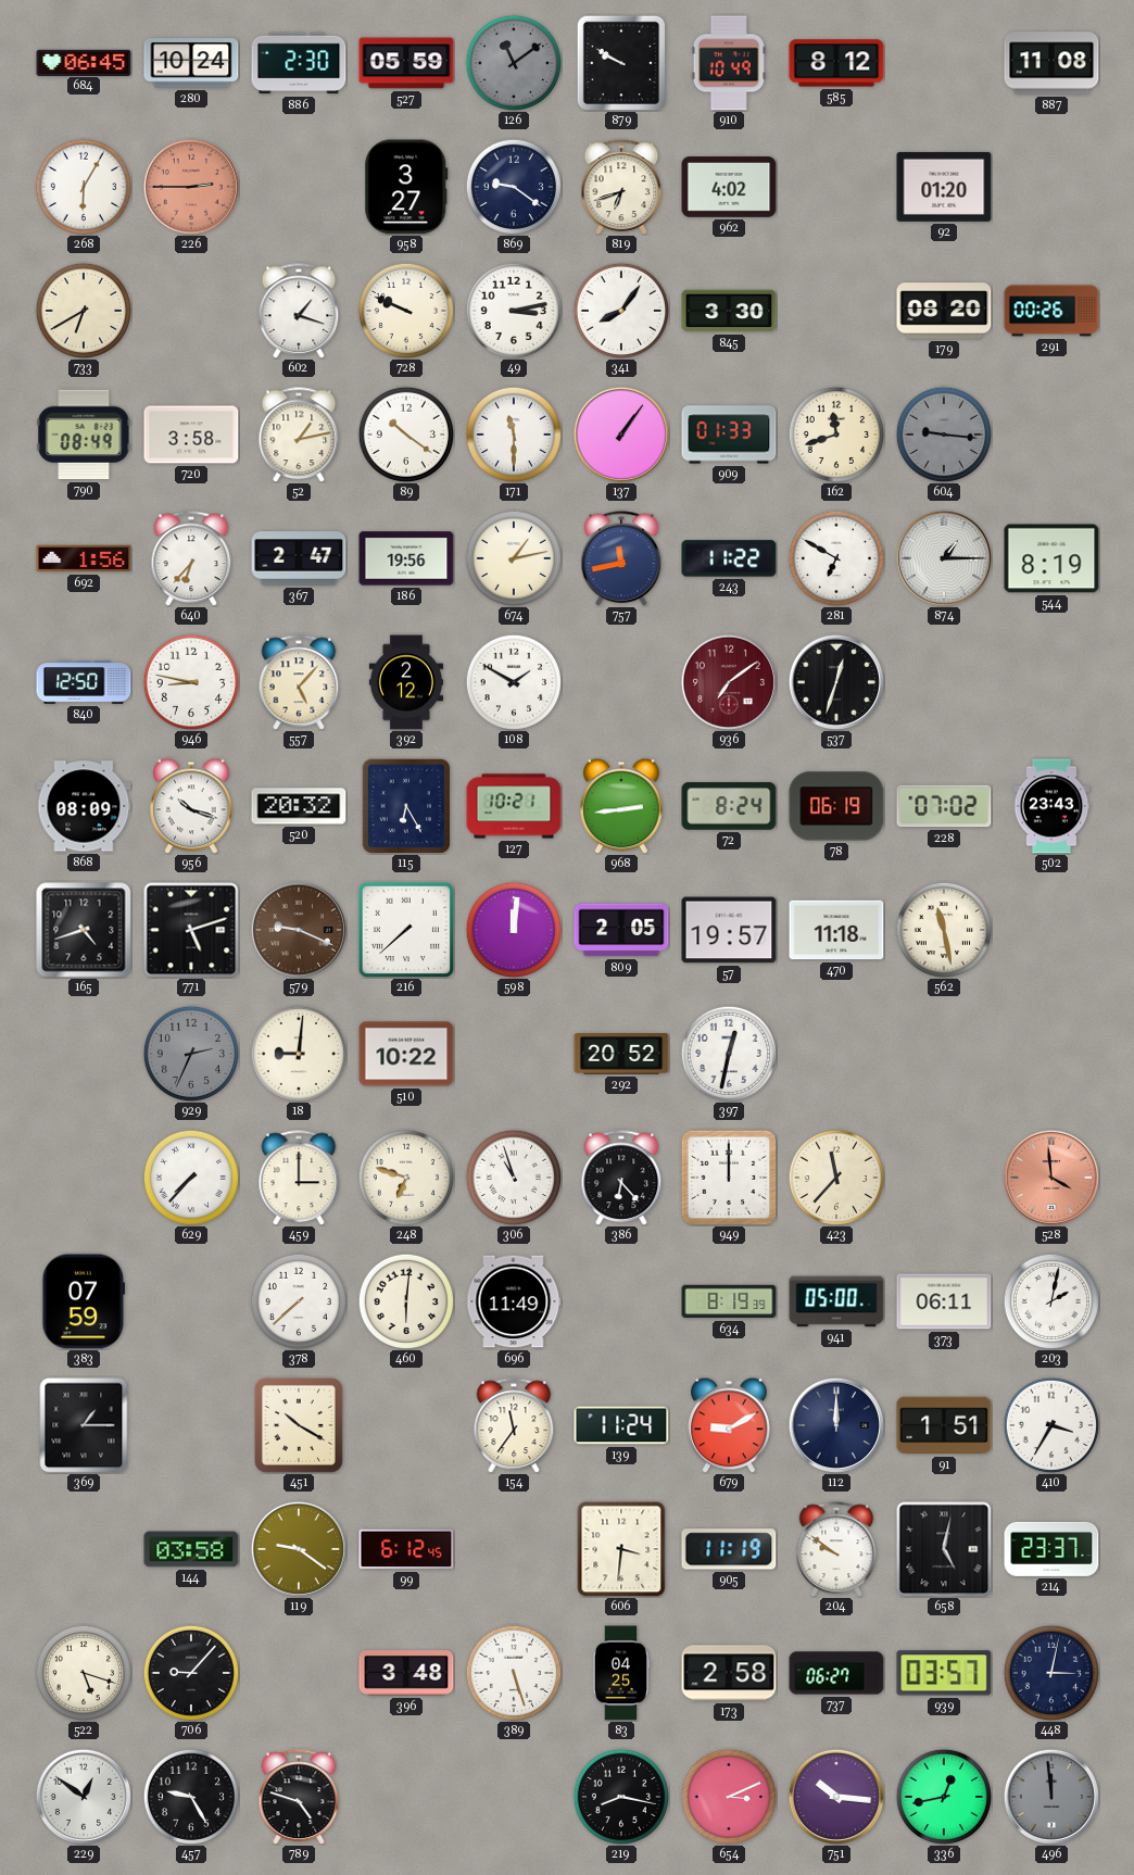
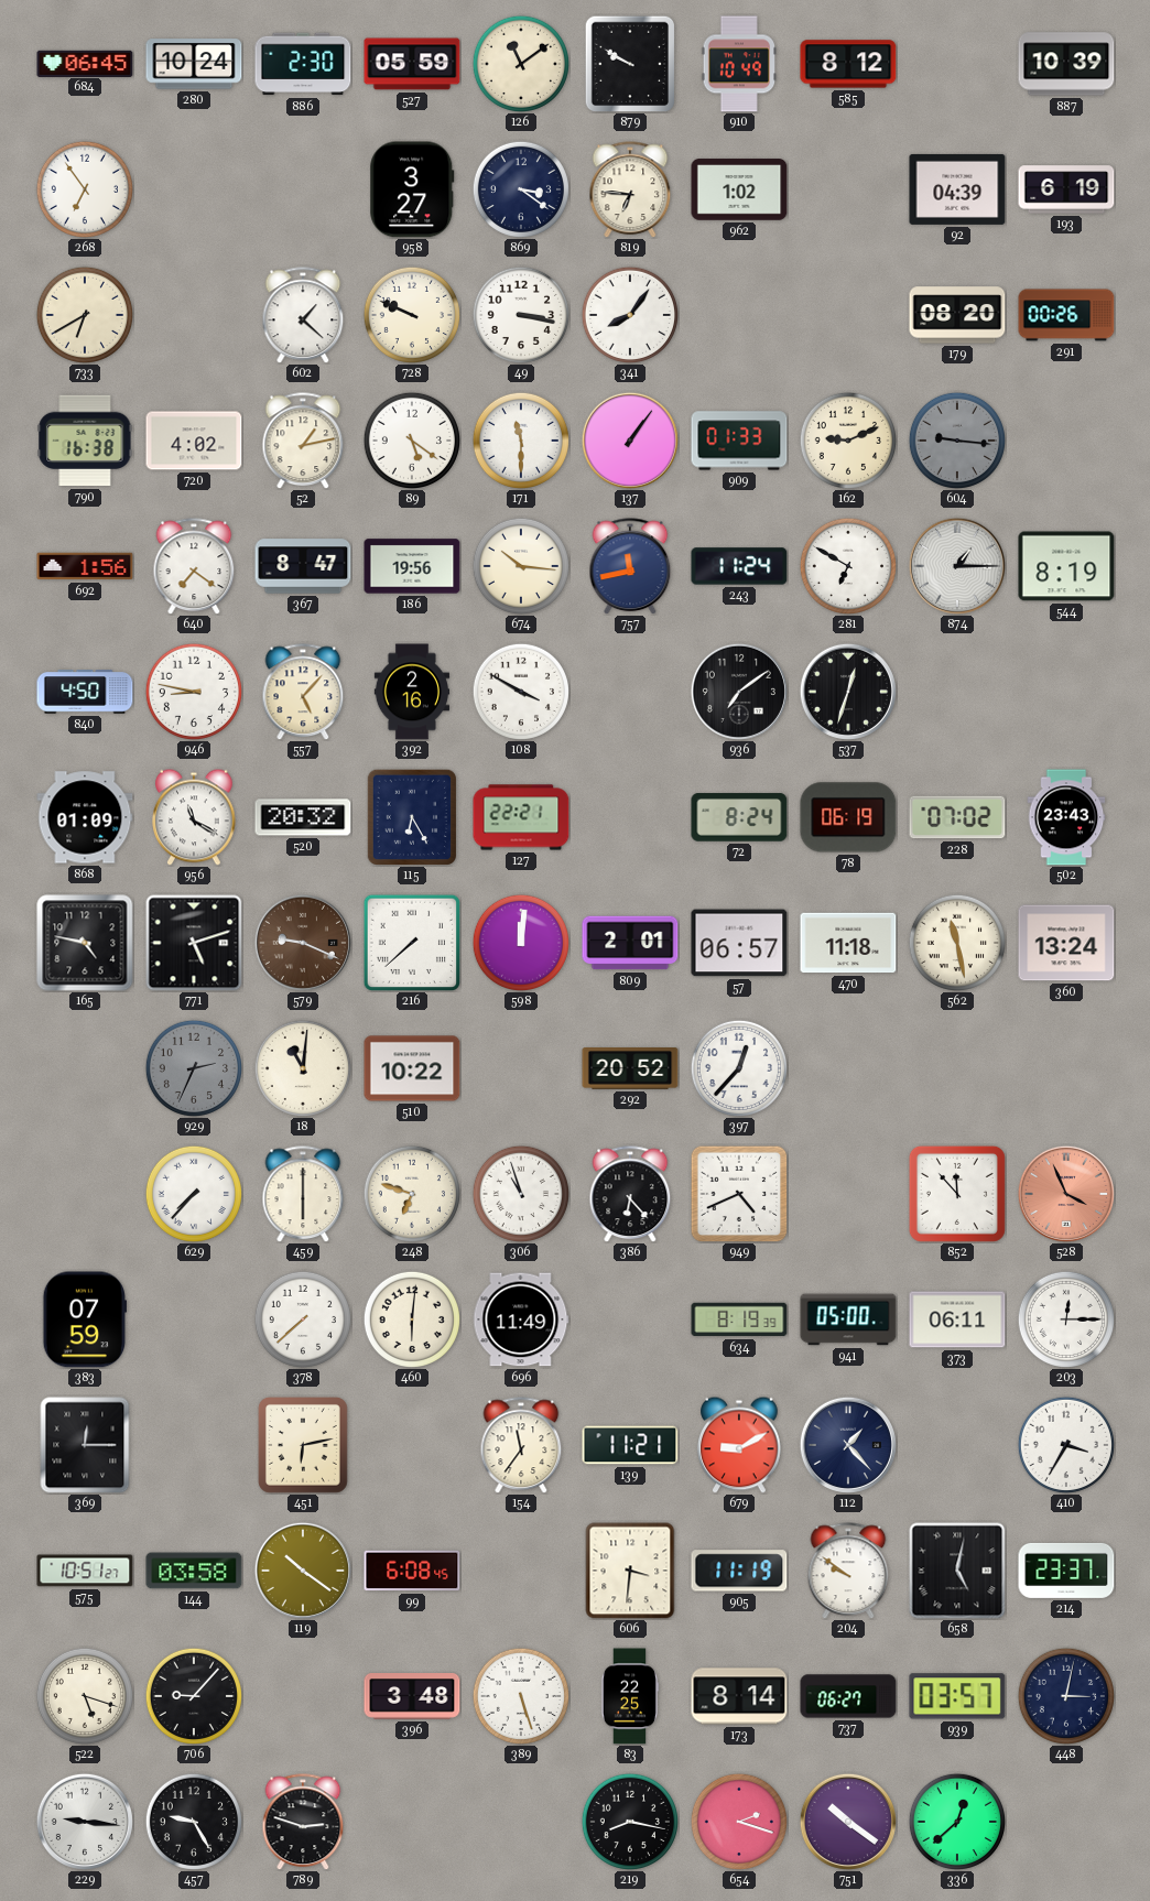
126 dial: grey -> cream (520, 63)
887: 11:08 -> 10:39 (1066, 64)
268: 6:05 -> 6:54 (84, 188)
226: 2:45 -> none (191, 187)
869: 9:21 -> 3:21 (520, 188)
819: 6:42 -> 6:46 (630, 189)
962: 4:02 -> 1:02 (739, 189)
92: 01:20 -> 04:39 (957, 189)
193: none -> 6:19 (1066, 189)
602: 1:18 -> 1:22 (303, 315)
49: 3:13 -> 3:17 (520, 314)
845: 3:30 -> none (729, 311)
790: 08:49 -> 16:38 (85, 441)
720: 3:58 -> 4:02 (194, 441)
89: 10:21 -> 5:21 (411, 439)
162: 11:42 -> 9:11 (847, 439)
640: 6:37 -> 7:21 (194, 566)
367: 2:47 -> 8:47 (303, 566)
674: 1:13 -> 10:16 (520, 565)
243: 11:22 -> 11:24 (739, 566)
840: 12:50 -> 4:50 (85, 692)
392: 2:12 -> 2:16 (411, 692)
108: 1:50 -> 3:50 (520, 691)
936 dial: burgundy -> black (739, 692)
868: 08:09 -> 01:09 (85, 817)
956: 10:18 -> 11:20 (194, 817)
127: 10:21 -> 22:21 (521, 817)
968: 2:44 -> none (621, 806)
165: 4:42 -> 4:47 (85, 943)
809: 2:05 -> 2:01 (630, 943)
57: 19:57 -> 06:57 (739, 943)
360: none -> 13:24 (1066, 943)
18: 9:01 -> 11:01 (302, 1067)
397: 12:32 -> 12:37 (738, 1067)
459: 3:00 -> 6:00 (303, 1194)
949: 12:00 -> 4:41 (739, 1194)
423: 11:37 -> none (835, 1176)
852: none -> 11:53 (957, 1194)
528: 3:59 -> 3:56 (1066, 1194)
203: 2:02 -> 12:15 (1065, 1318)
369: 1:15 -> 12:15 (85, 1445)
451: 10:20 -> 6:13 (303, 1446)
139: 11:24 -> 11:21 (630, 1445)
112: 12:00 -> 1:23 (848, 1445)
91: 1:51 -> none (944, 1425)
575: none -> 10:51 (85, 1571)
119: 9:21 -> 10:21 (303, 1571)
99: 6:12 -> 6:08 (412, 1571)
83: 04:25 -> 22:25 (630, 1696)
173: 2:58 -> 8:14 (739, 1696)
229: 12:51 -> 9:16 (85, 1822)
789: 4:48 -> 2:48 (303, 1822)
654: 3:11 -> 2:18 (738, 1821)
751: 10:16 -> 10:21 (848, 1822)
336: 12:43 -> 12:38 (956, 1821)
496: 11:59 -> none (1051, 1797)
